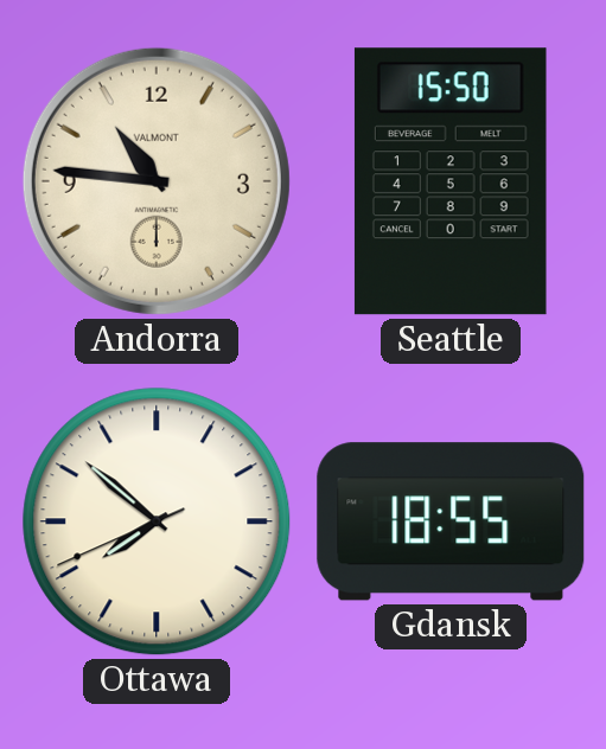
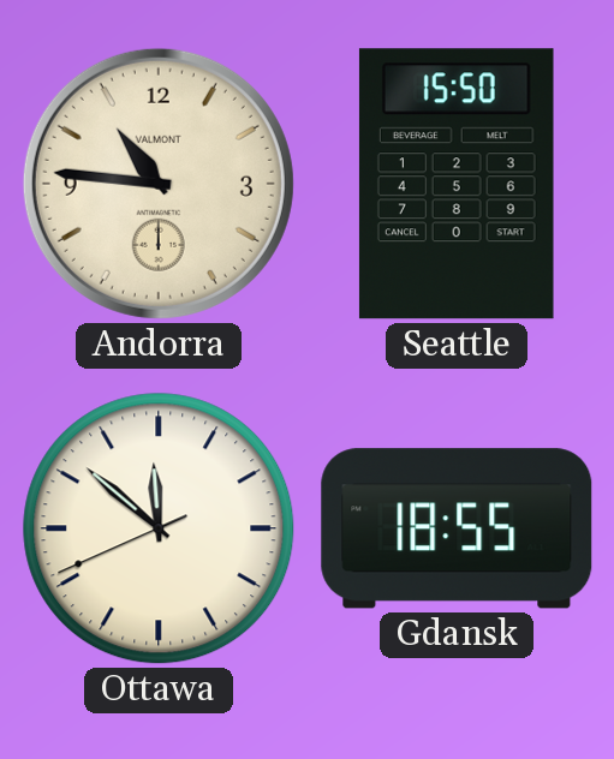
Ottawa: 7:51 -> 11:51 (159, 528)
